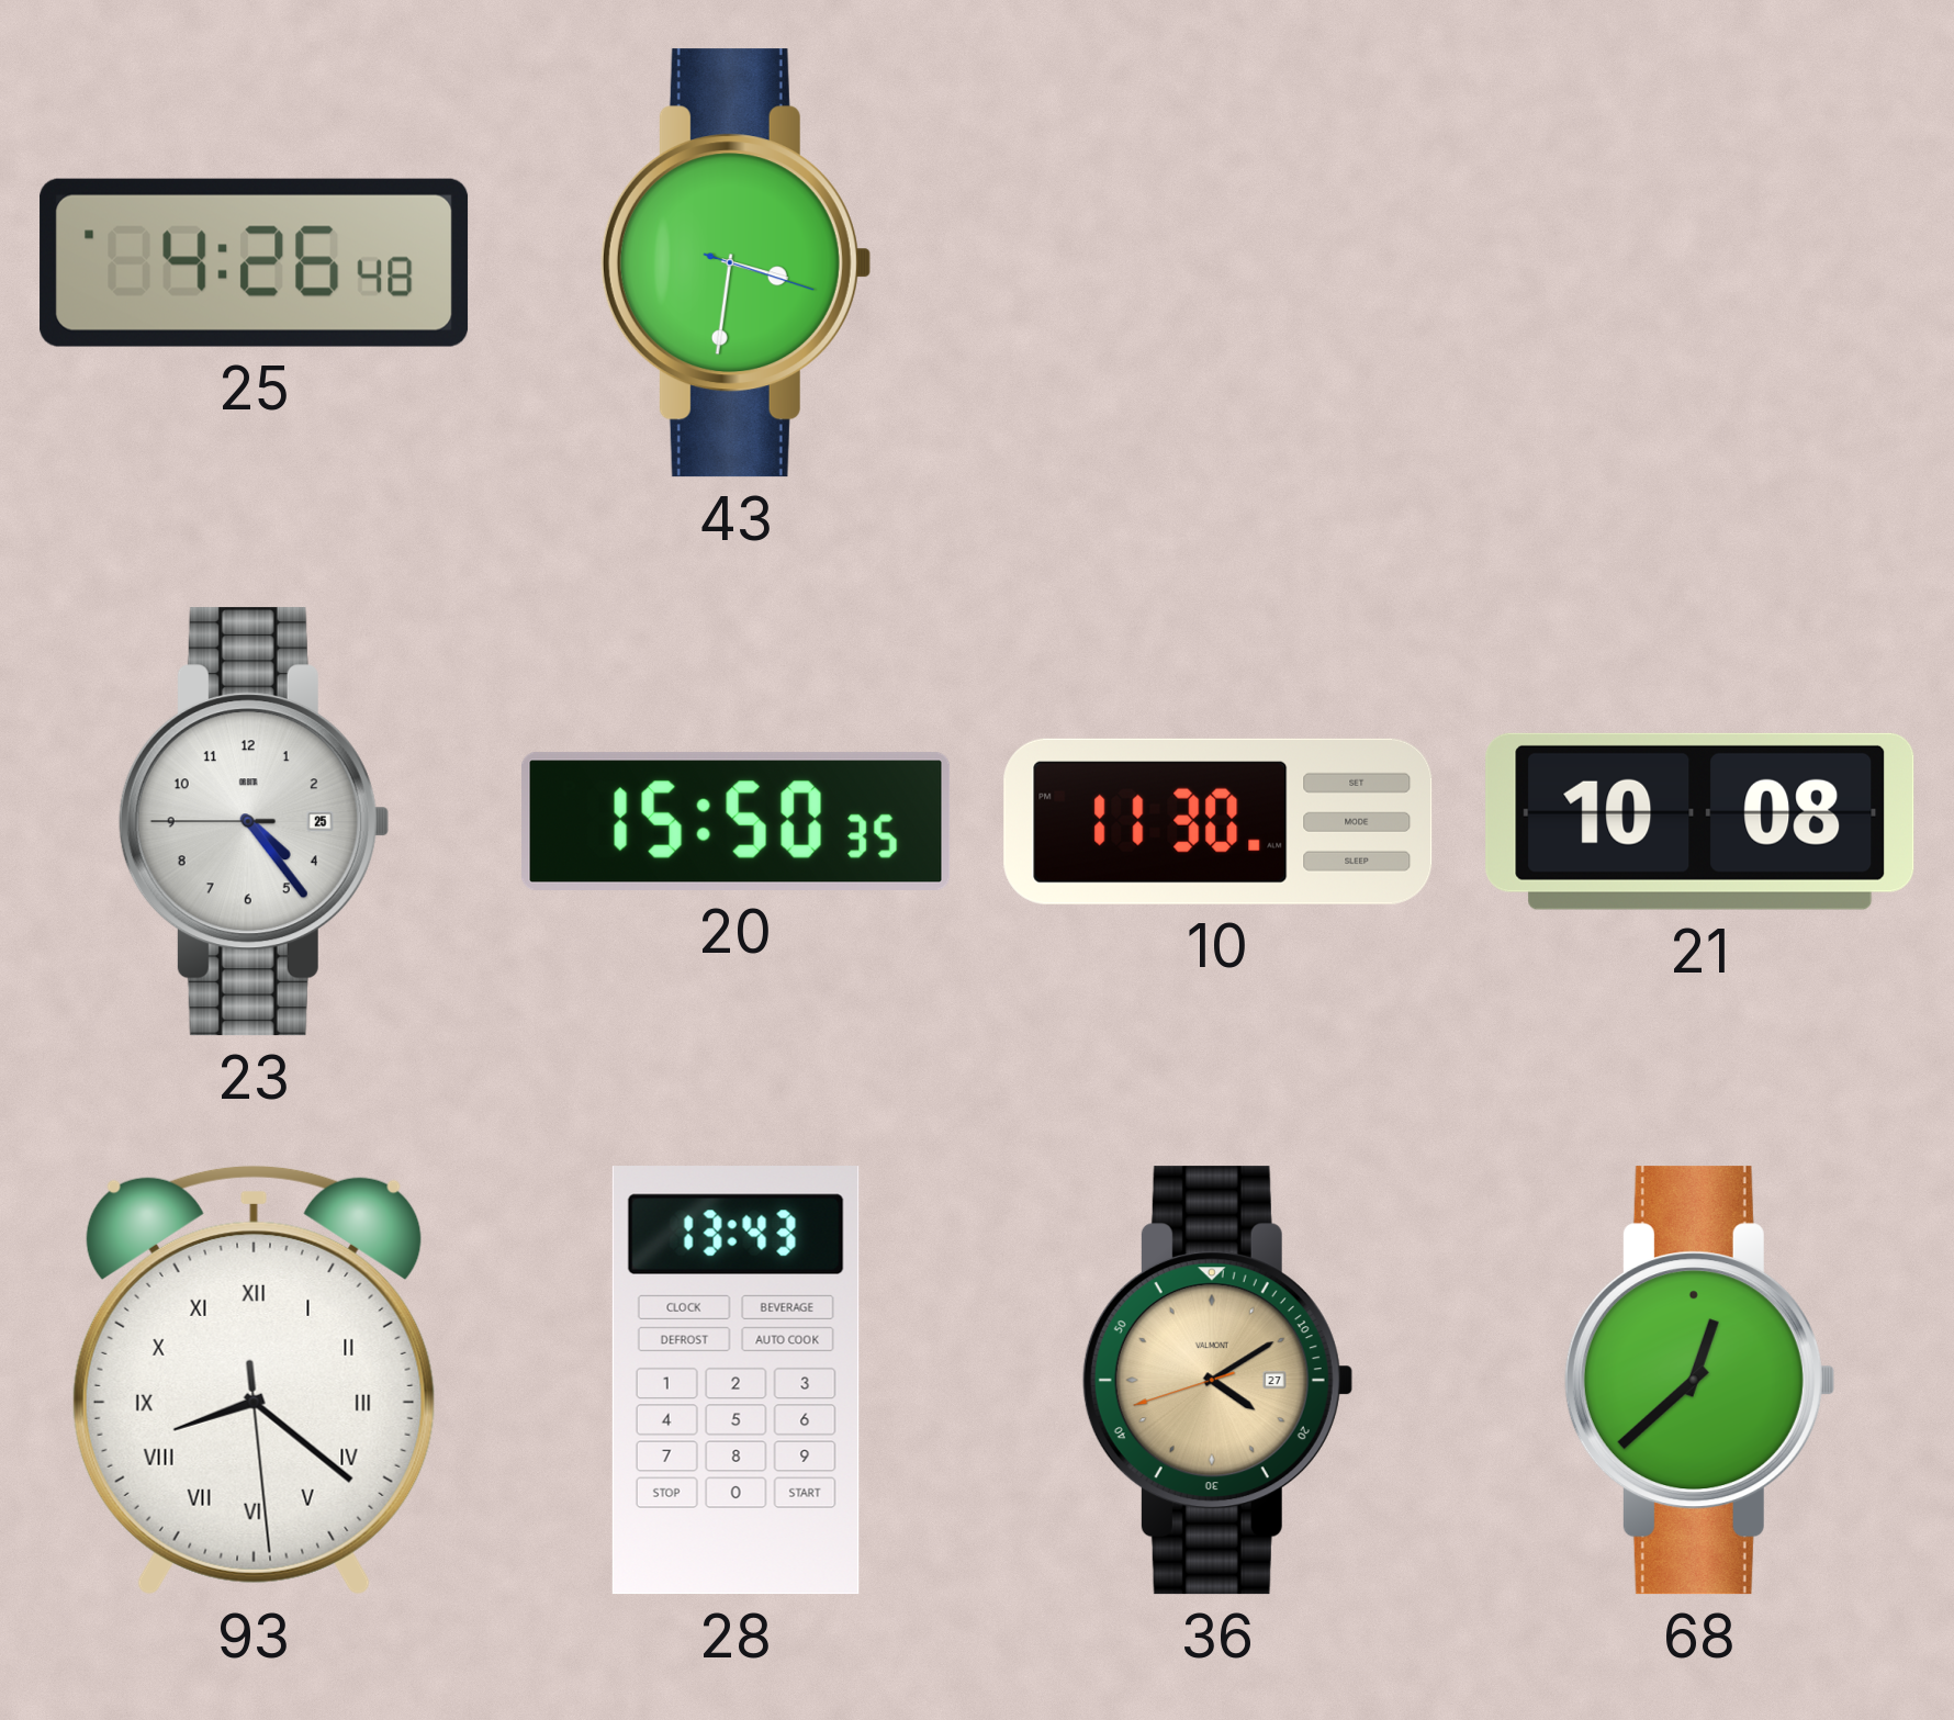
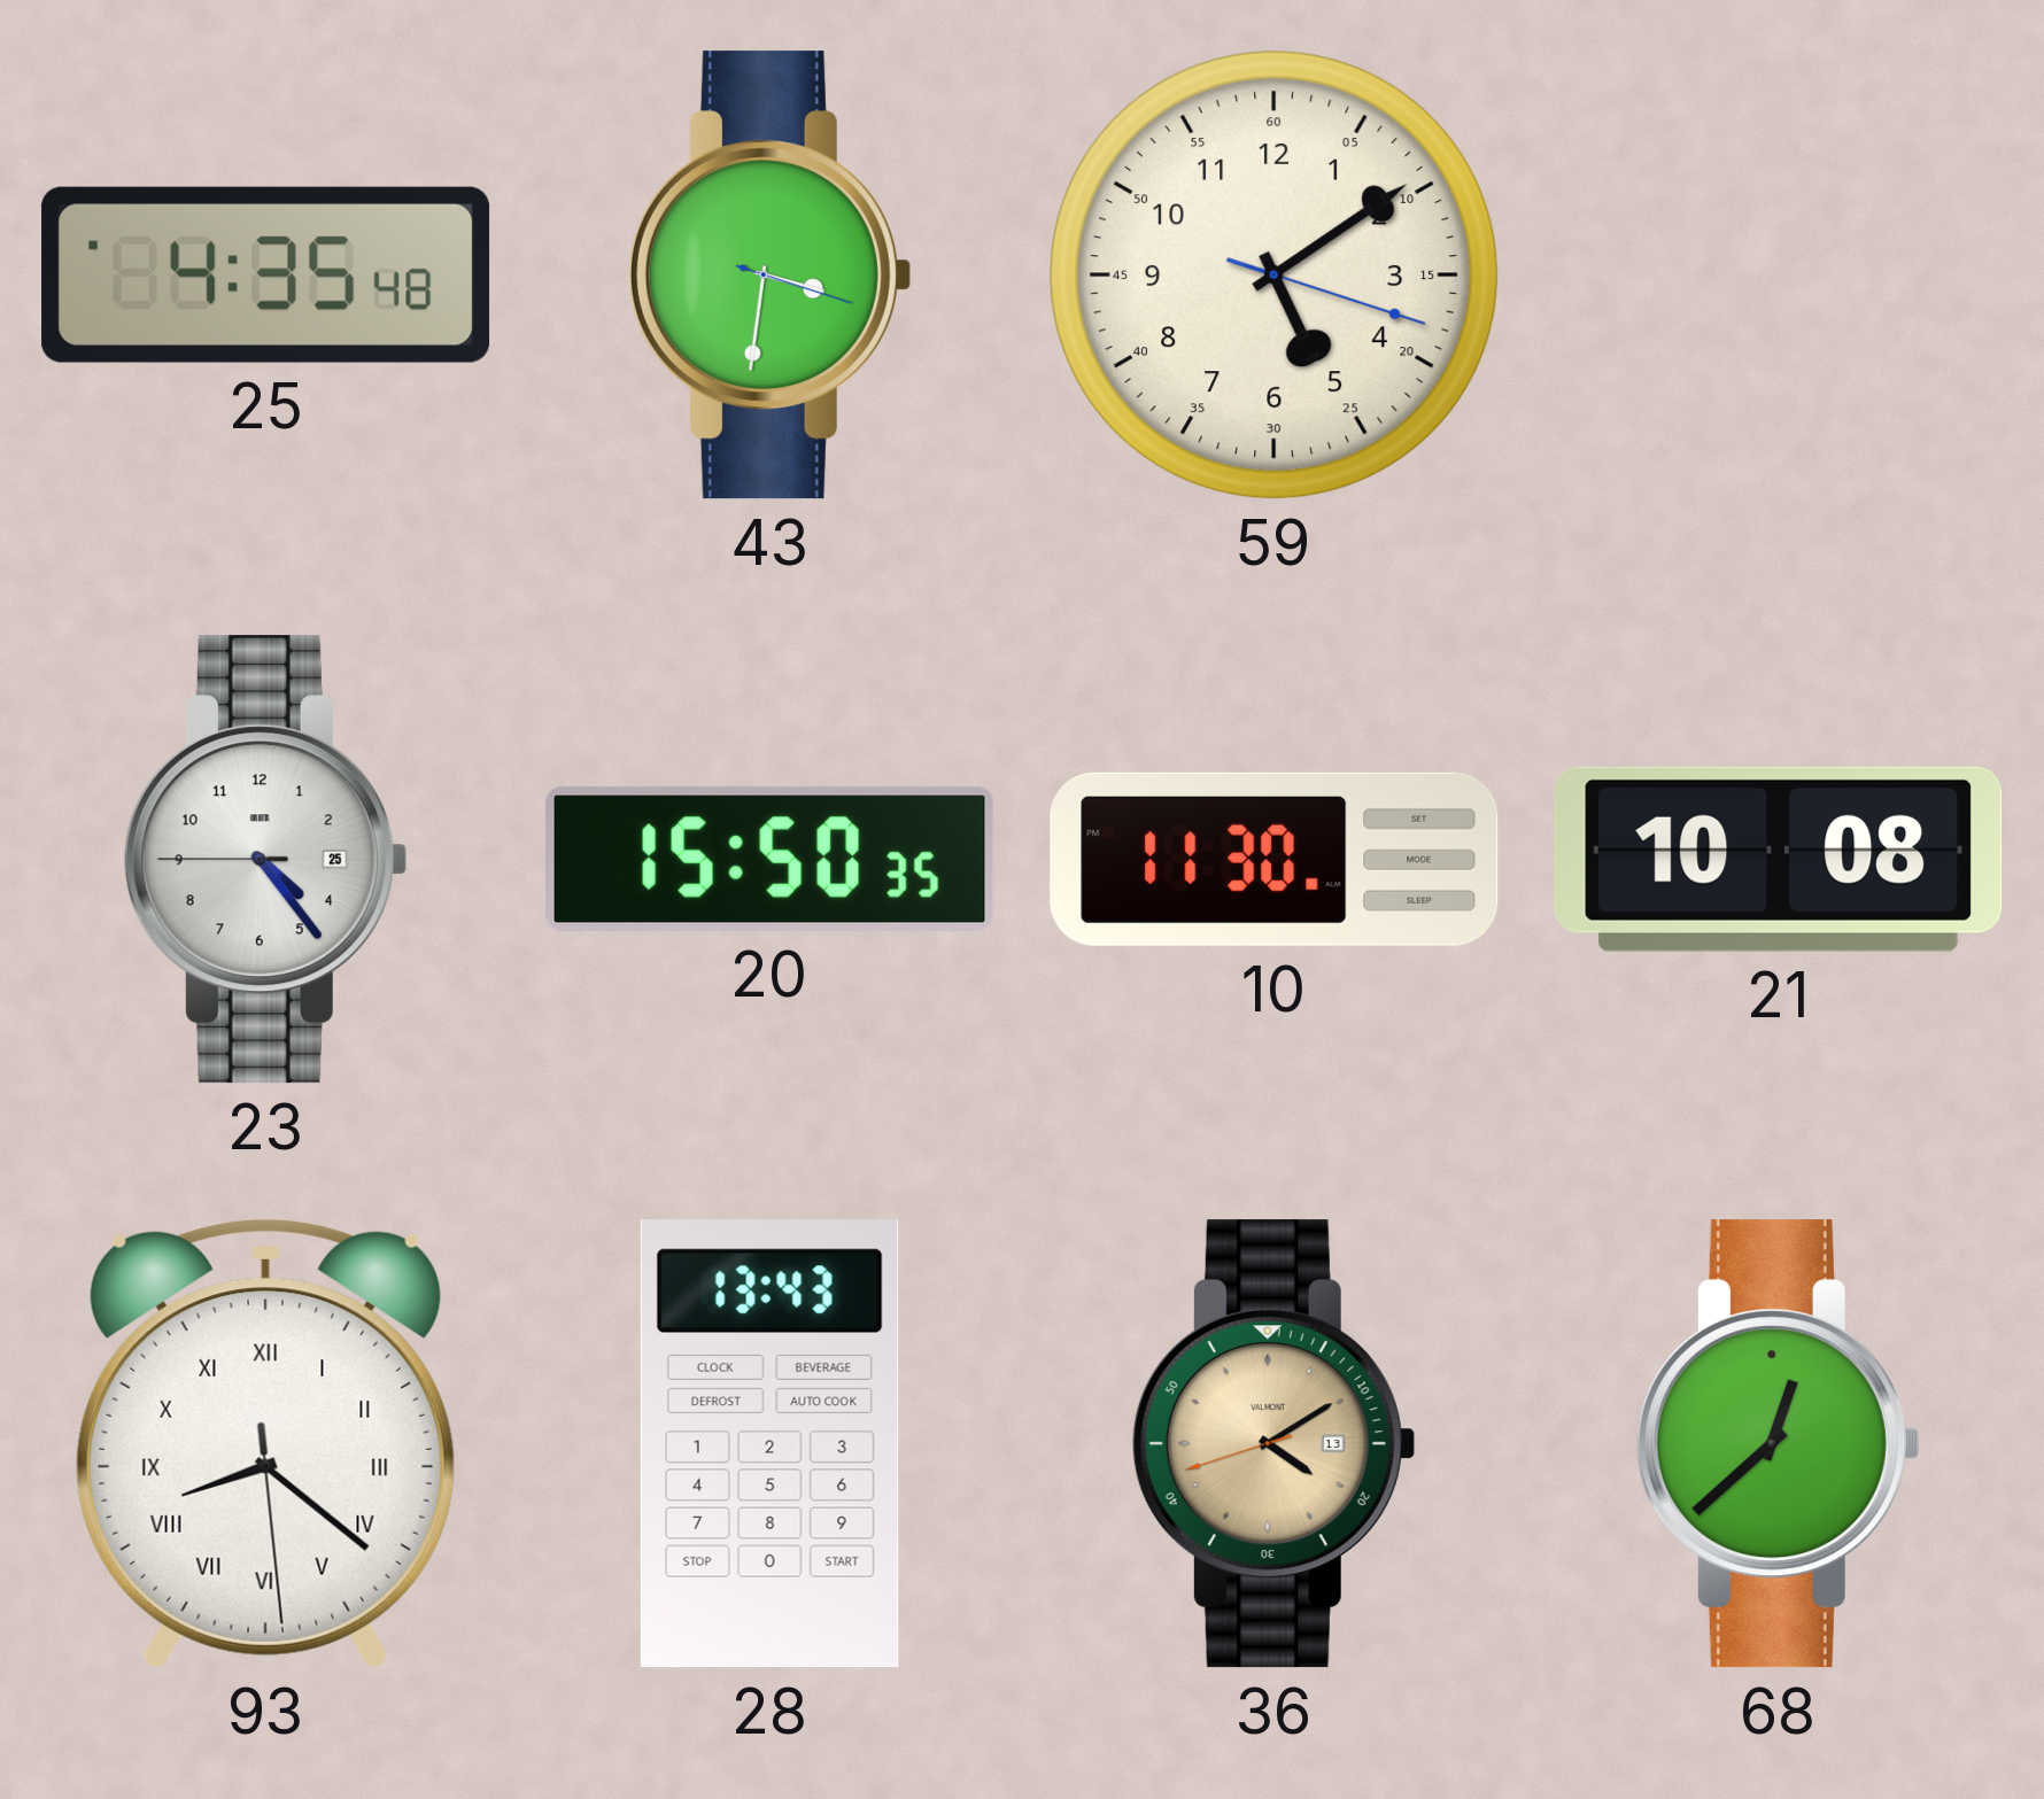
25: 4:26 -> 4:35 (266, 274)
59: none -> 5:09 (1273, 274)
36 date: 27 -> 13 (1273, 1444)
